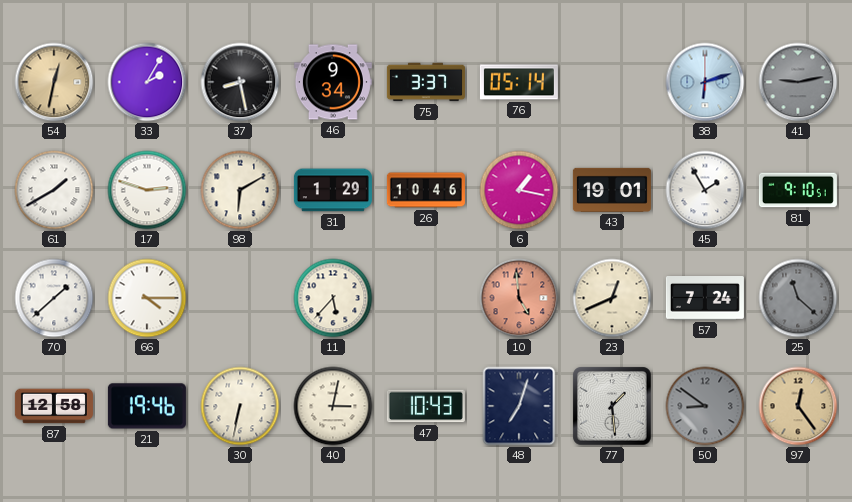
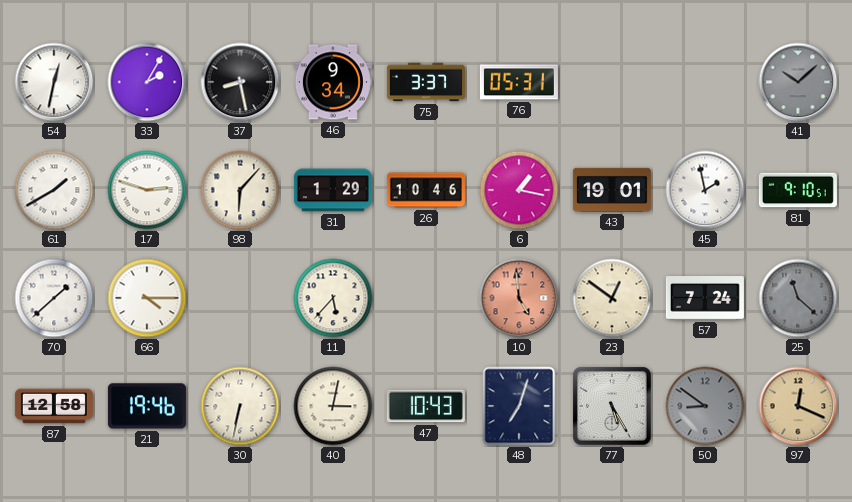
54 dial: champagne -> white (54, 82)
76: 05:14 -> 05:31 (519, 82)
38: 6:12 -> none (705, 82)
41: 9:13 -> 10:08 (798, 82)
98: 6:10 -> 6:07 (240, 190)
45: 1:55 -> 1:58 (705, 190)
23: 12:41 -> 12:51 (612, 298)
77: 1:29 -> 5:25 (612, 406)
97: 12:24 -> 12:19 (798, 406)
